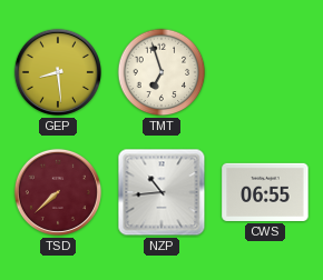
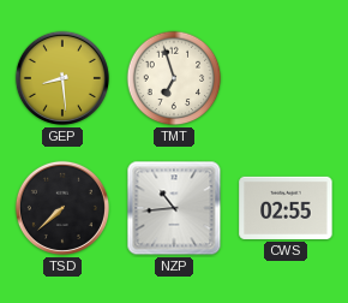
TSD dial: burgundy -> black (62, 208)
CWS: 06:55 -> 02:55 (286, 208)
